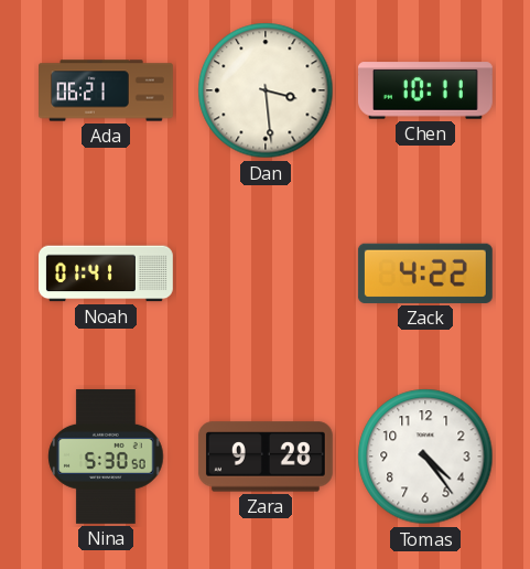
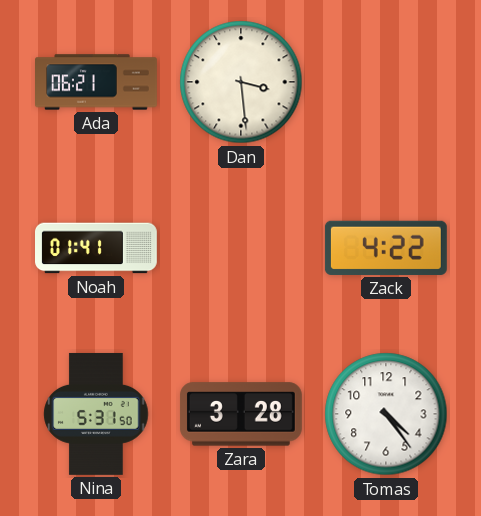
Chen: 10:11 -> none (425, 90)
Nina: 5:30 -> 5:31 (96, 414)
Zara: 9:28 -> 3:28 (241, 414)
